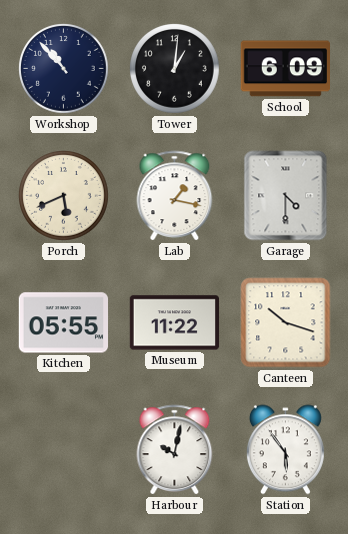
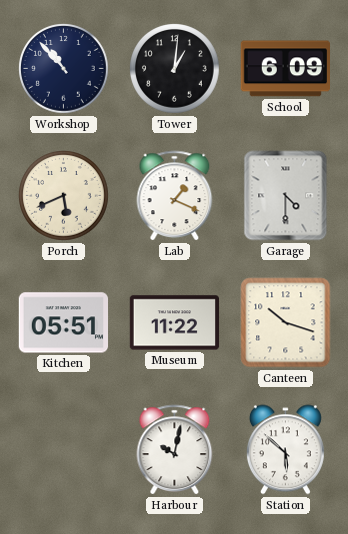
Lab: 1:17 -> 1:19 (175, 196)
Kitchen: 05:55 -> 05:51 (64, 323)
Station: 5:54 -> 5:52 (285, 450)
